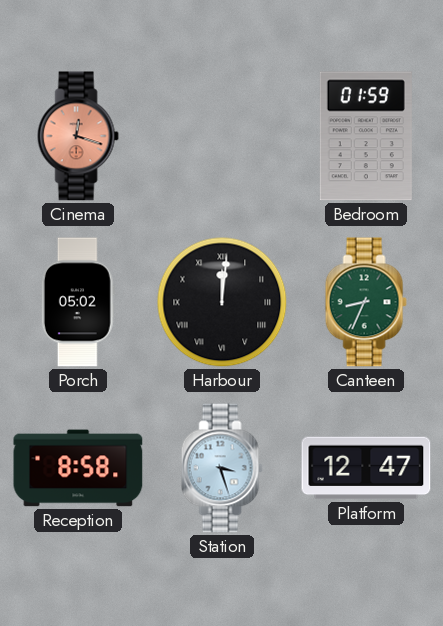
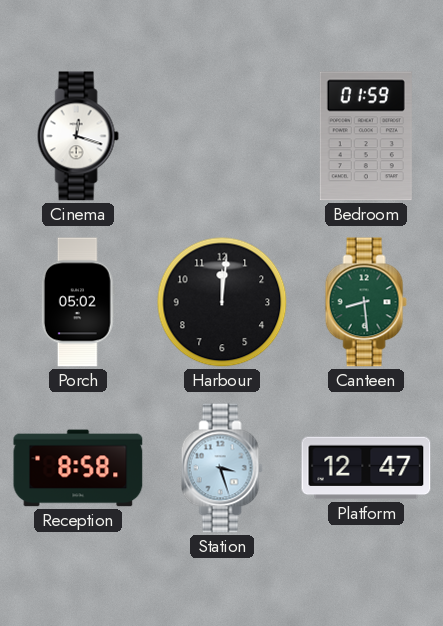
Cinema dial: salmon -> white (78, 136)
Harbour numerals: Roman -> Arabic (222, 302)
Canteen: 8:34 -> 8:29 (366, 302)
